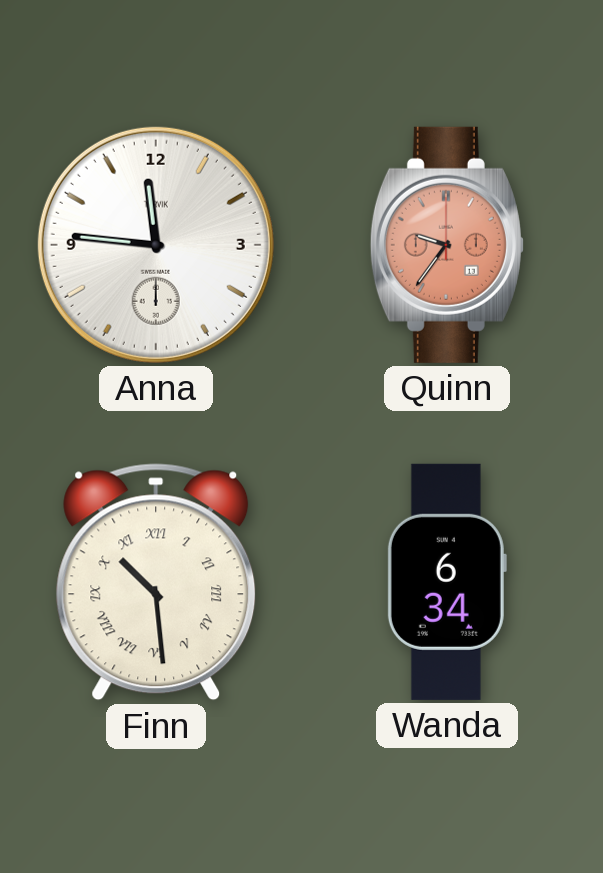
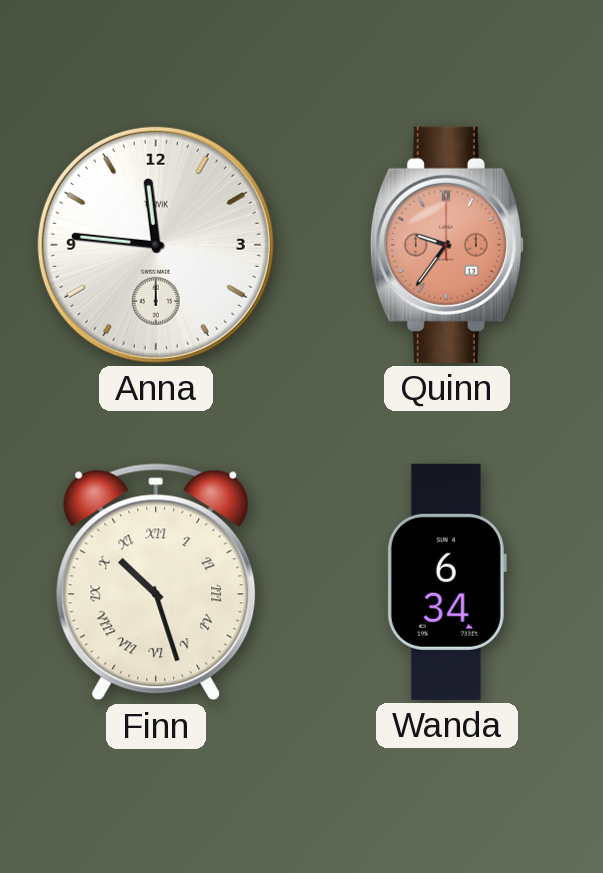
Finn: 10:29 -> 10:27 (156, 582)
